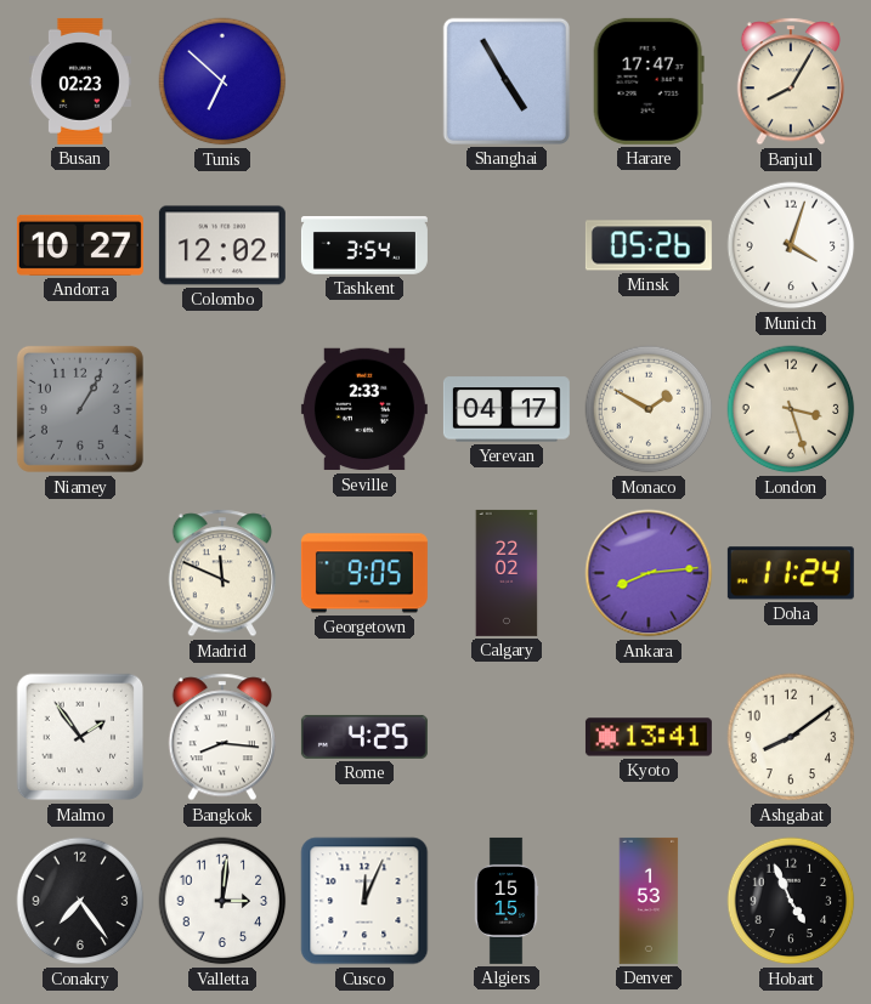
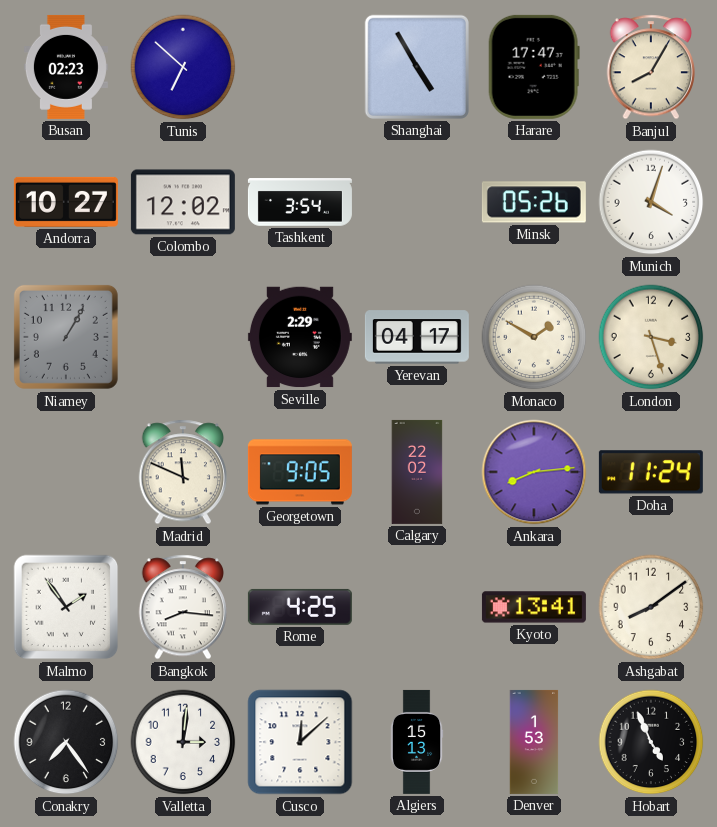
Seville: 2:33 -> 2:29 (300, 337)
Cusco: 12:04 -> 12:08 (300, 742)
Algiers: 15:15 -> 15:13 (417, 742)
